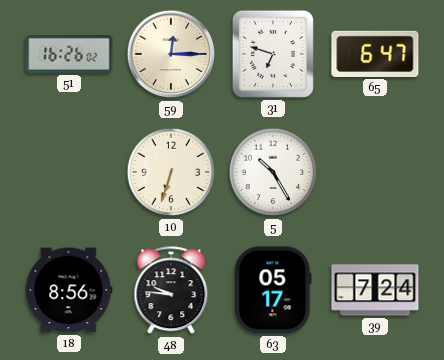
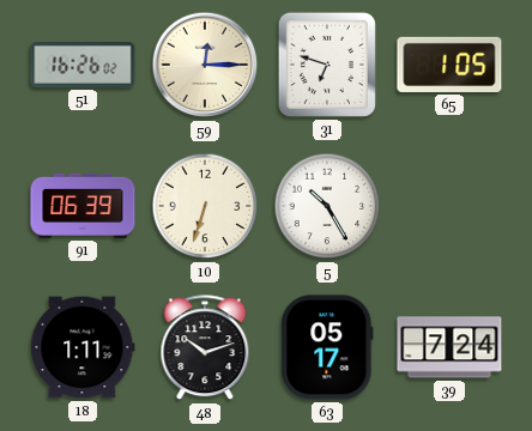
65: 6:47 -> 1:05 (449, 65)
91: none -> 06:39 (83, 206)
18: 8:56 -> 1:11 (83, 347)
48: 9:46 -> 10:12 (205, 348)
